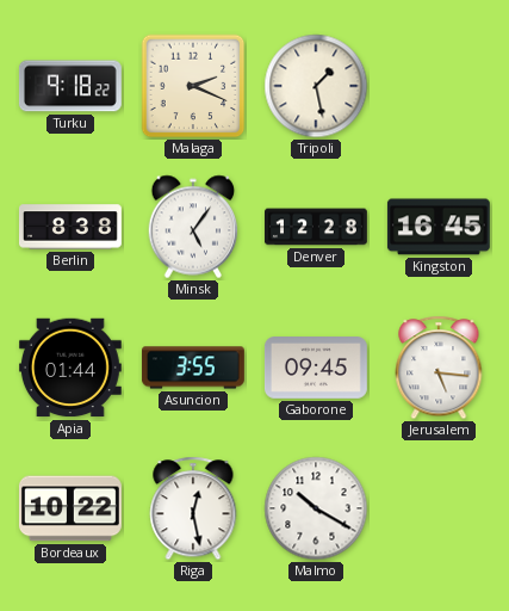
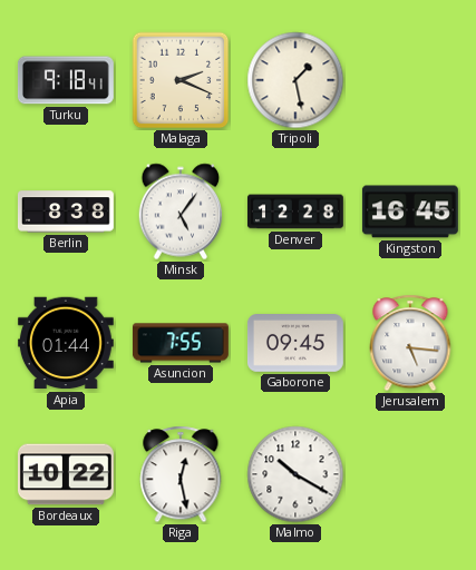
Turku: 9:18:22 -> 9:18:41 (66, 80)
Asuncion: 3:55 -> 7:55 (181, 343)
